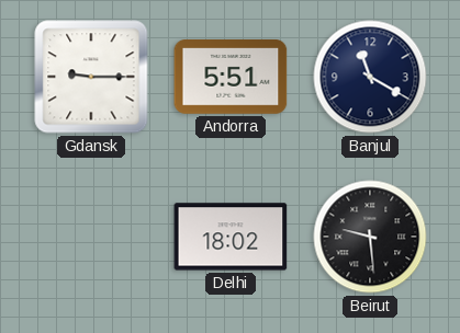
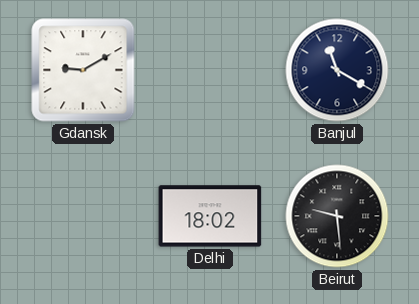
Gdansk: 9:15 -> 9:10 (83, 70)
Andorra: 5:51 -> none (231, 78)
